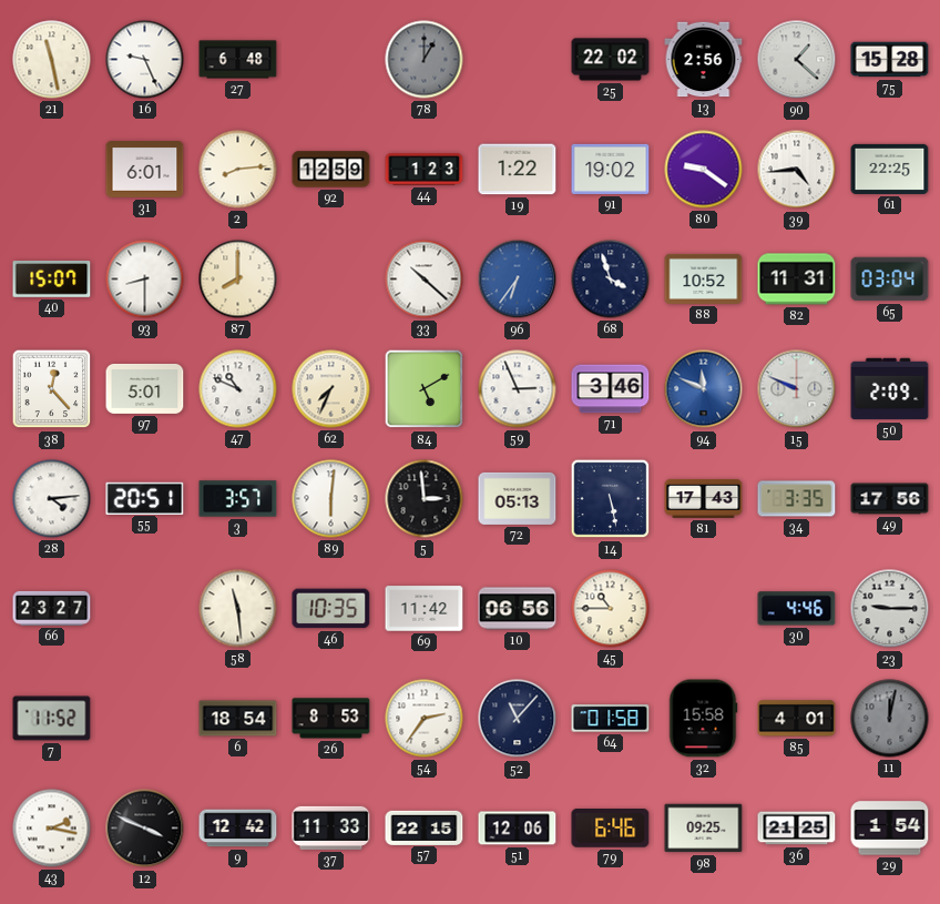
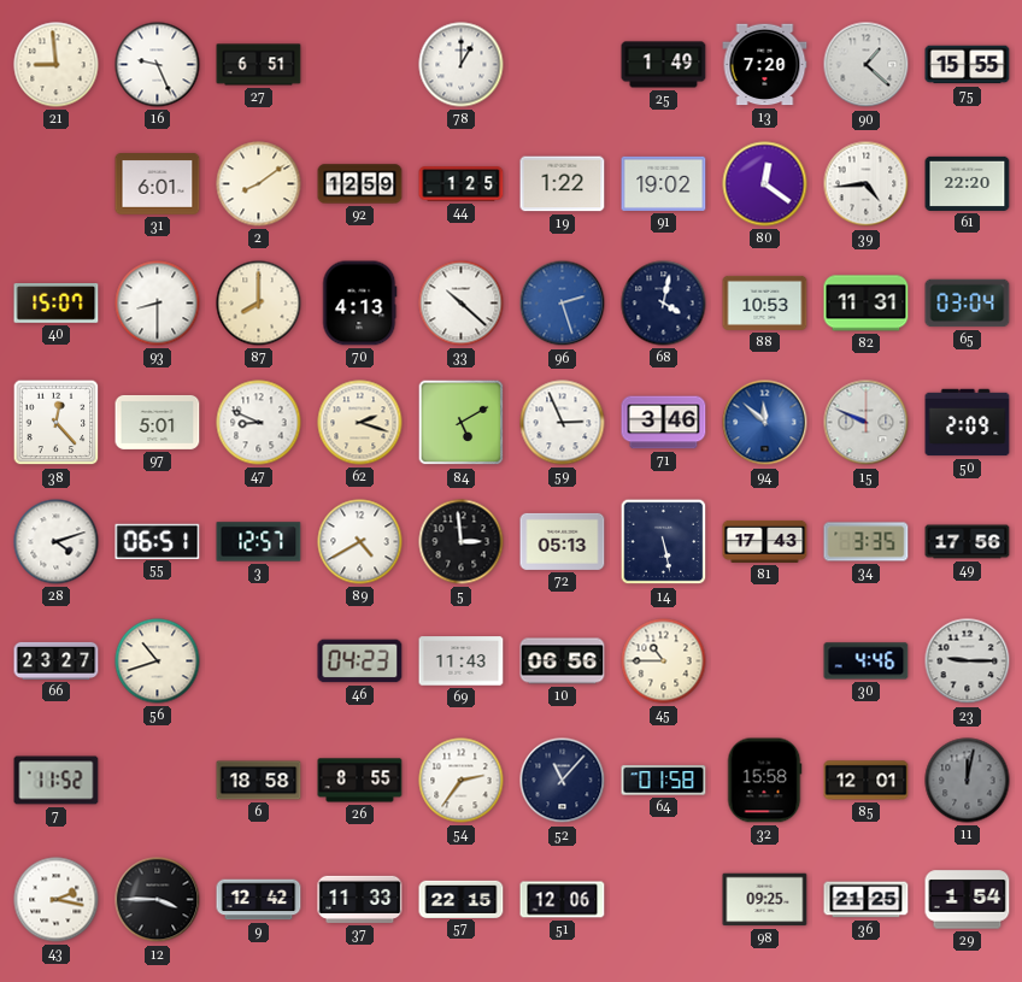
21: 11:28 -> 8:59 (57, 65)
27: 6:48 -> 6:51 (259, 65)
78 dial: grey -> white (462, 65)
25: 22:02 -> 1:49 (664, 65)
13: 2:56 -> 7:20 (765, 65)
75: 15:28 -> 15:55 (968, 65)
2: 8:14 -> 8:09 (259, 184)
44: 1:23 -> 1:25 (462, 184)
80: 9:21 -> 12:21 (765, 184)
61: 22:25 -> 22:20 (968, 183)
70: none -> 4:13 (360, 304)
96: 6:36 -> 2:27 (563, 304)
68: 3:57 -> 4:02 (664, 304)
88: 10:52 -> 10:53 (765, 302)
47: 10:49 -> 8:49 (259, 423)
62: 7:34 -> 2:18 (360, 423)
94: 11:49 -> 11:52 (765, 423)
28: 4:14 -> 4:12 (57, 542)
55: 20:51 -> 06:51 (158, 541)
3: 3:57 -> 12:57 (259, 542)
89: 6:01 -> 4:40 (360, 542)
56: none -> 10:42 (158, 661)
58: 11:29 -> none (238, 609)
46: 10:35 -> 04:23 (360, 661)
69: 11:42 -> 11:43 (462, 661)
6: 18:54 -> 18:58 (259, 781)
26: 8:53 -> 8:55 (360, 781)
85: 4:01 -> 12:01 (867, 781)
12: 3:49 -> 3:45 (158, 900)
79: 6:46 -> none (611, 829)
